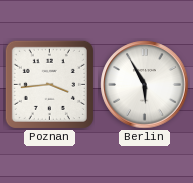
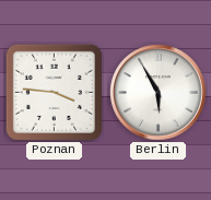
Poznan: 3:44 -> 3:46 (54, 92)
